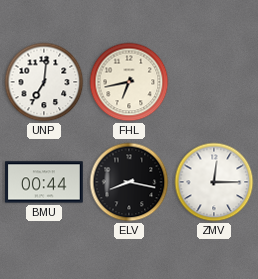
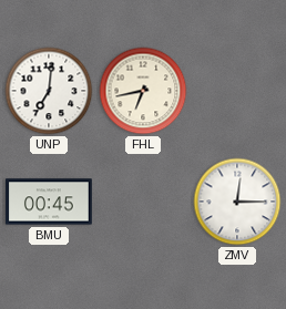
BMU: 00:44 -> 00:45 (49, 202)
ELV: 8:17 -> none (129, 182)
